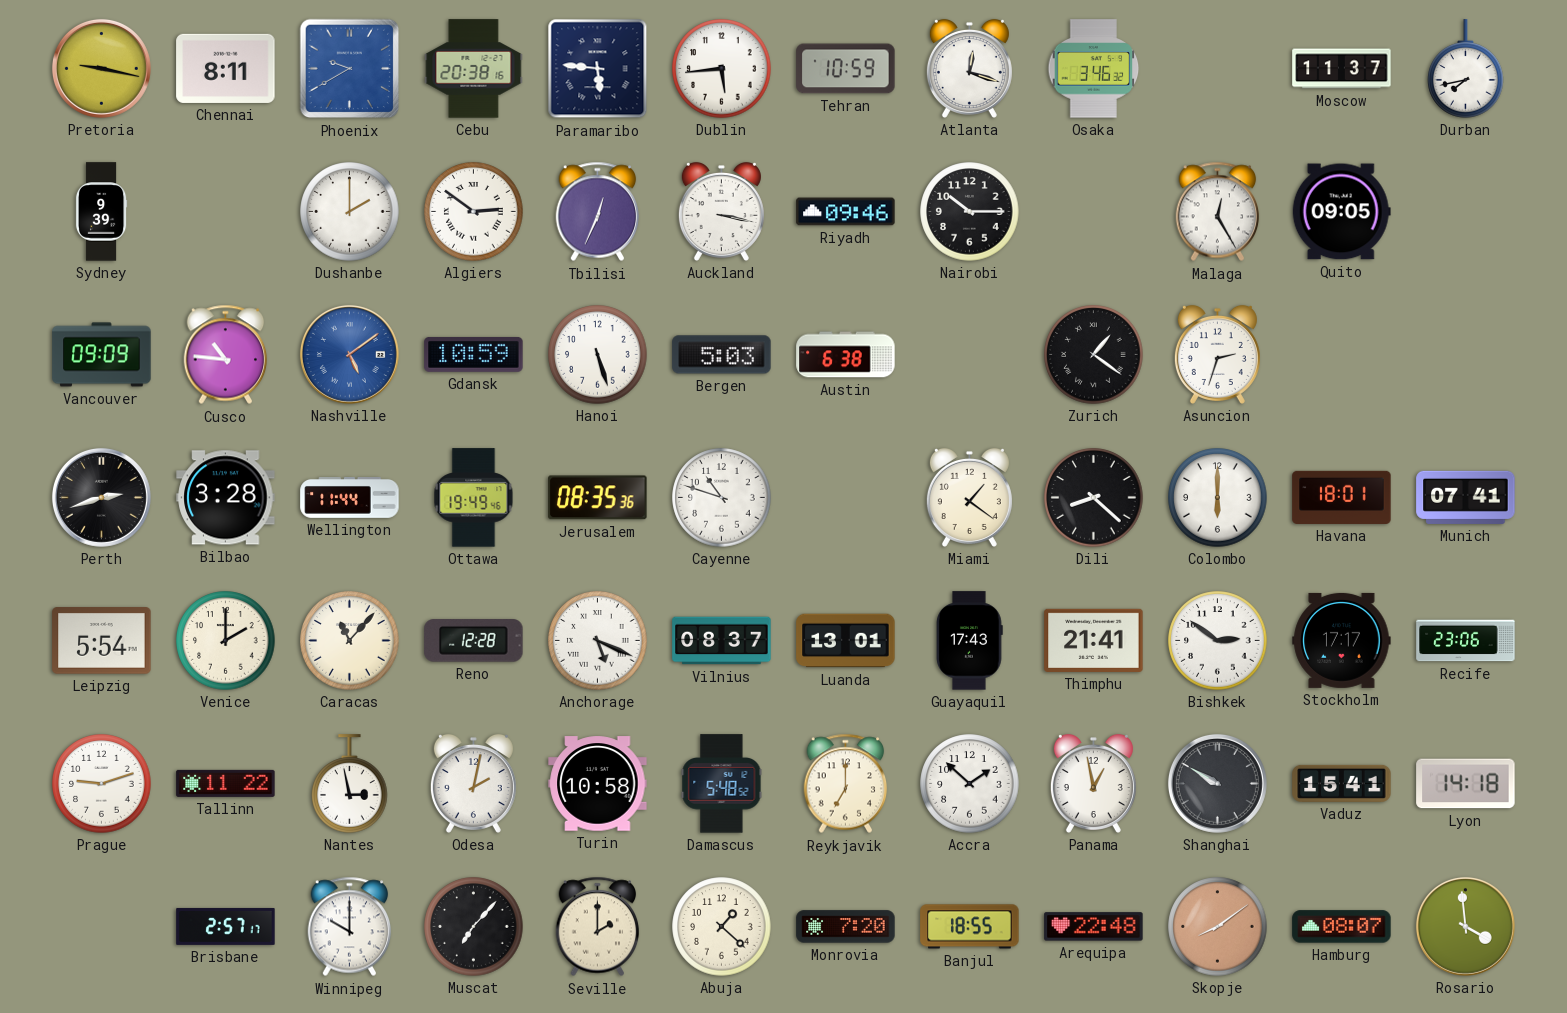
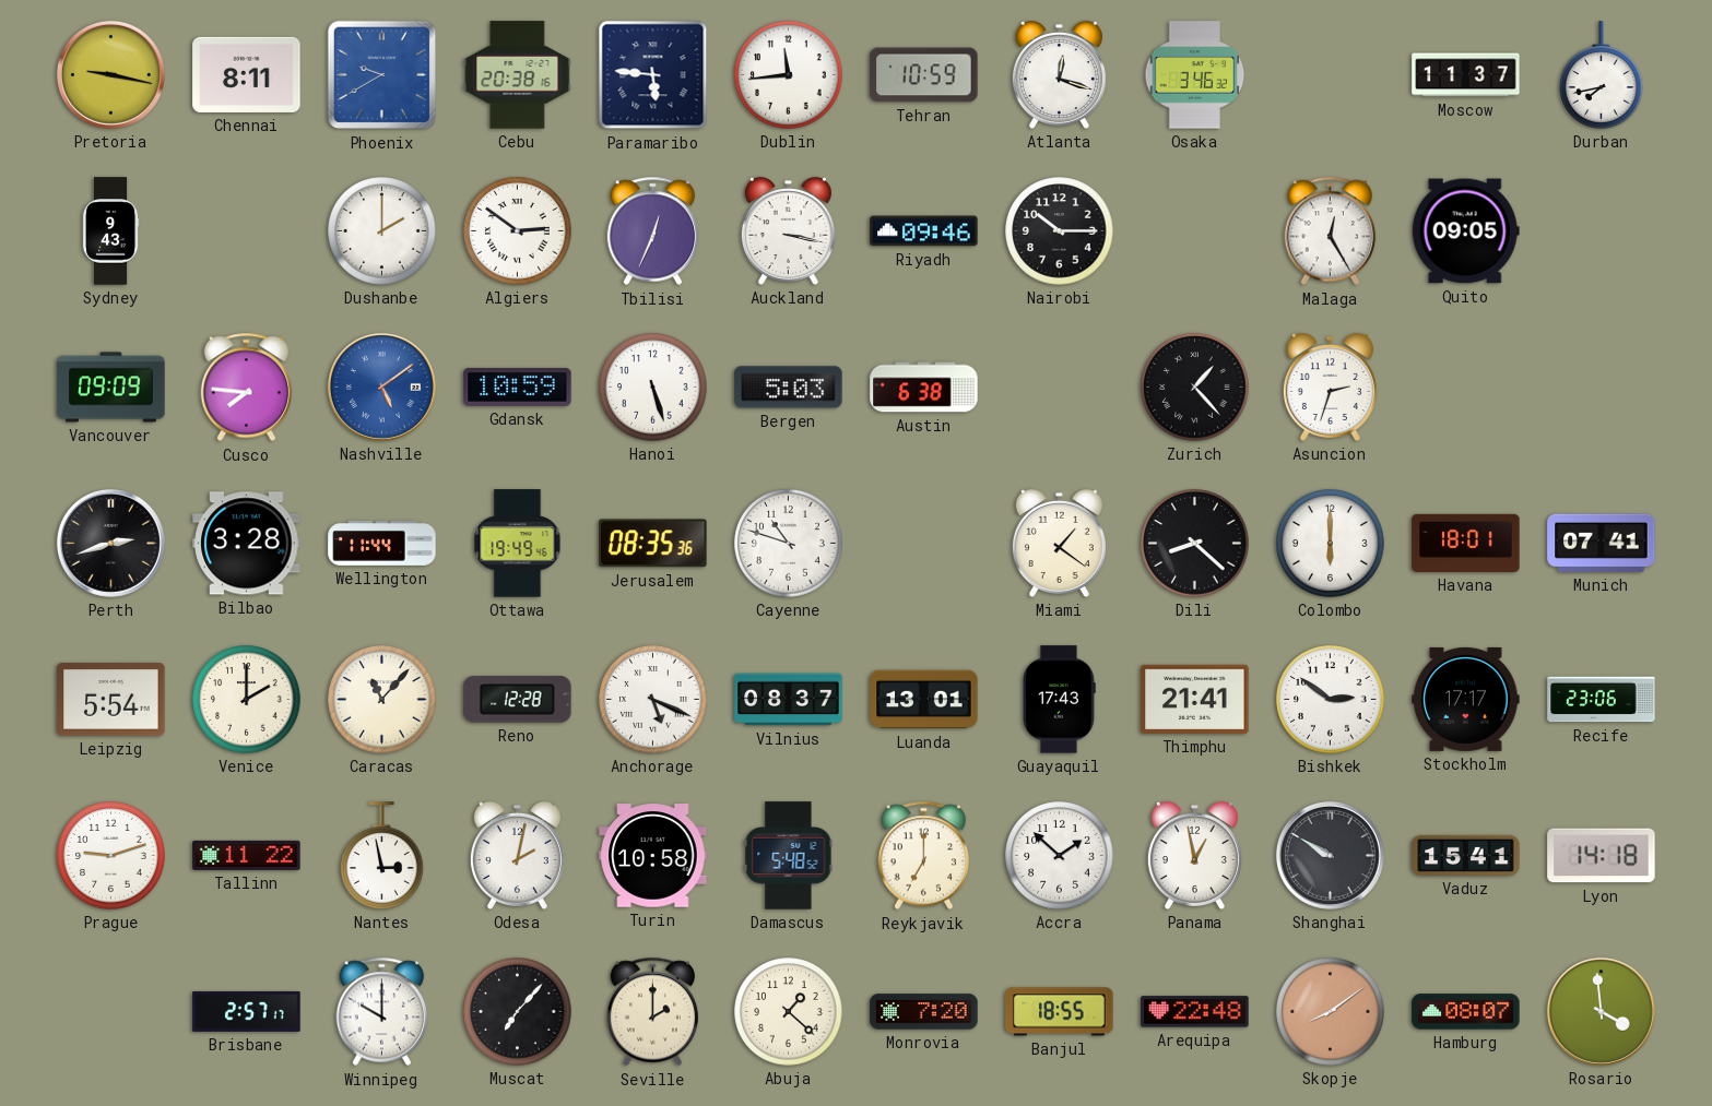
Dublin: 5:44 -> 11:44 (789, 75)
Sydney: 9:39 -> 9:43 (110, 231)
Cusco: 10:46 -> 7:46 (247, 388)
Zurich: 1:21 -> 1:23 (1195, 388)
